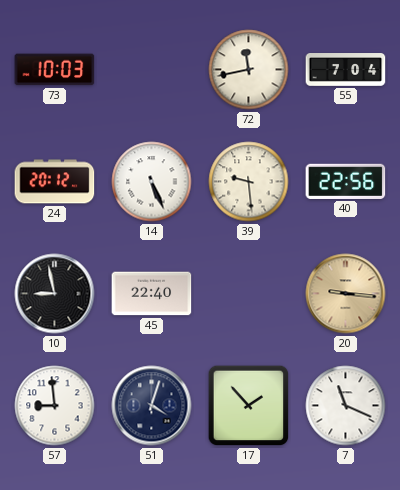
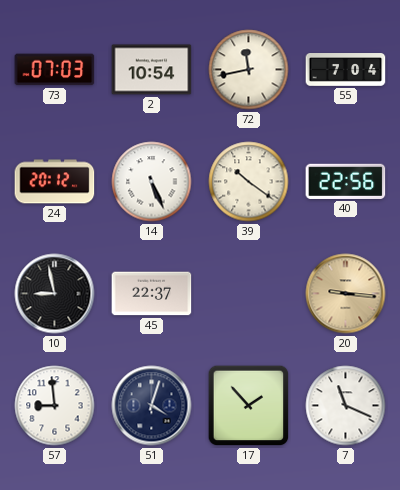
73: 10:03 -> 07:03 (55, 70)
2: none -> 10:54 (152, 70)
39: 9:29 -> 10:21 (249, 182)
45: 22:40 -> 22:37 (152, 294)
